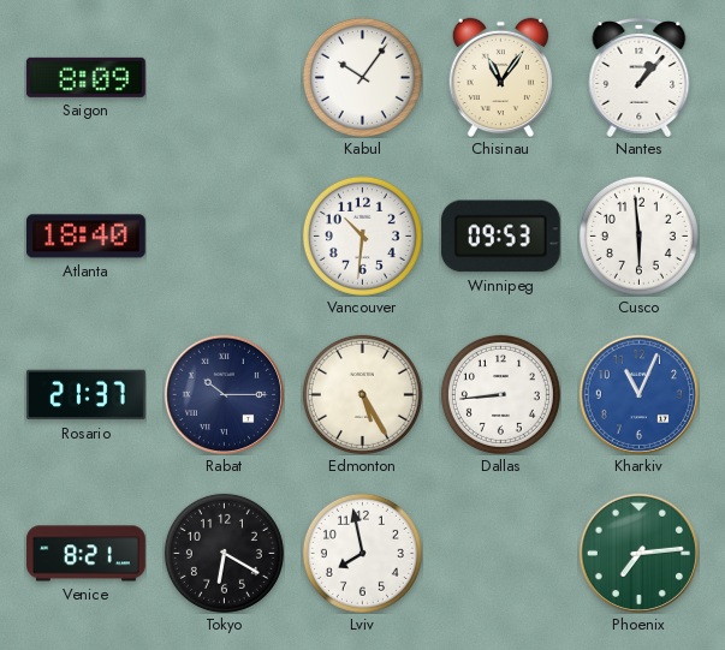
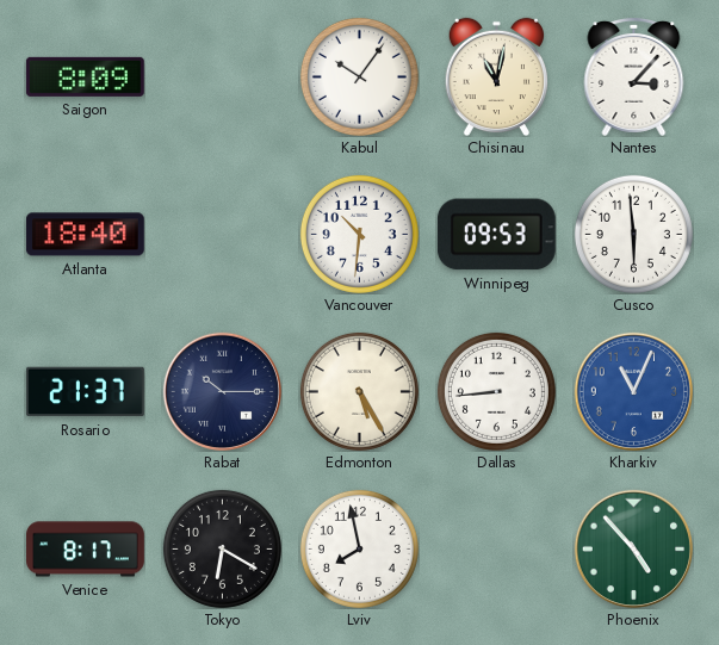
Chisinau: 11:06 -> 11:02 (496, 76)
Nantes: 1:07 -> 3:07 (634, 76)
Venice: 8:21 -> 8:17 (86, 550)
Phoenix: 7:14 -> 4:53 (633, 548)
